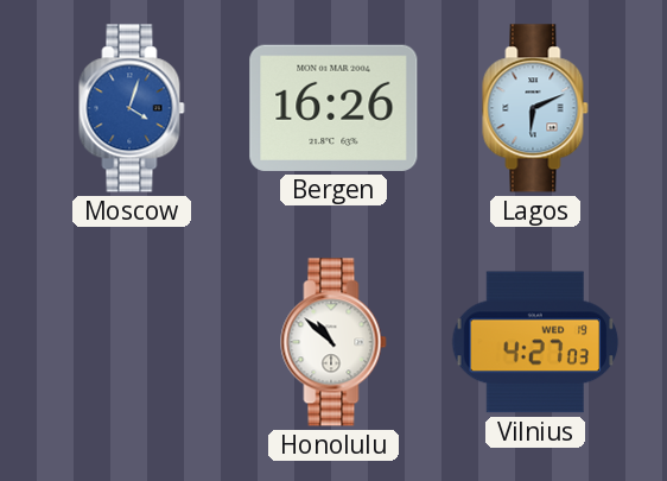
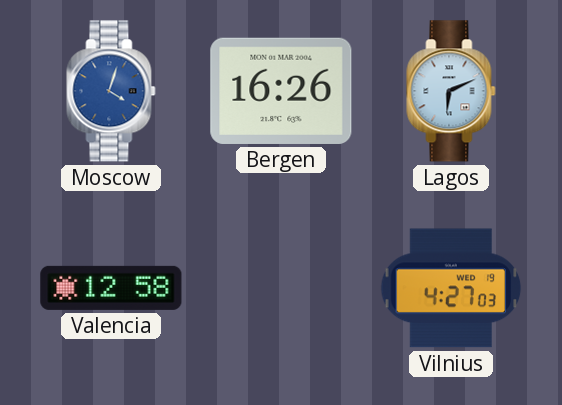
Valencia: none -> 12:58 (111, 288)
Honolulu: 10:52 -> none (333, 342)
